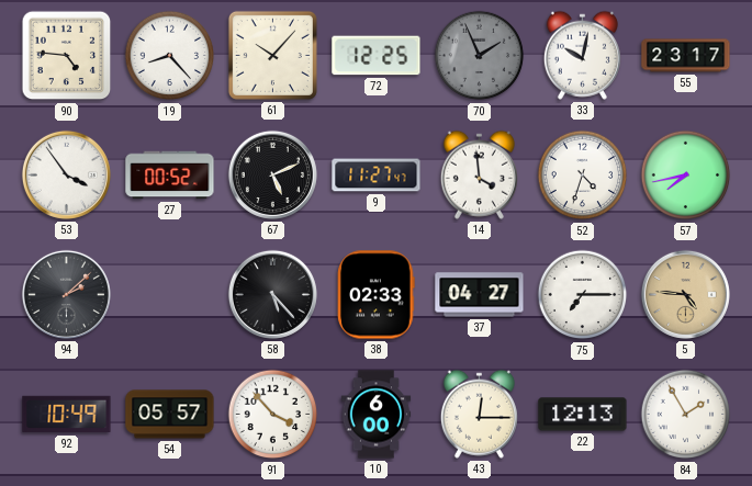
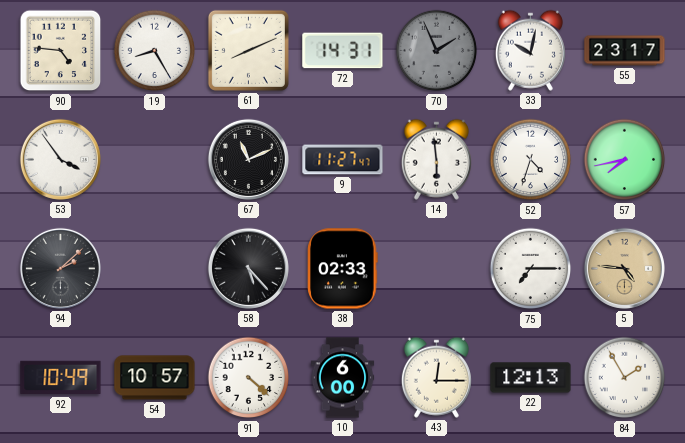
19: 8:23 -> 8:25 (155, 51)
61: 10:07 -> 8:11 (248, 50)
72: 12:25 -> 14:31 (343, 51)
27: 00:52 -> none (170, 176)
67: 5:11 -> 11:11 (248, 159)
14: 3:59 -> 5:59 (436, 159)
37: 04:27 -> none (480, 295)
54: 05:57 -> 10:57 (155, 378)
91: 3:53 -> 4:22 (249, 378)
